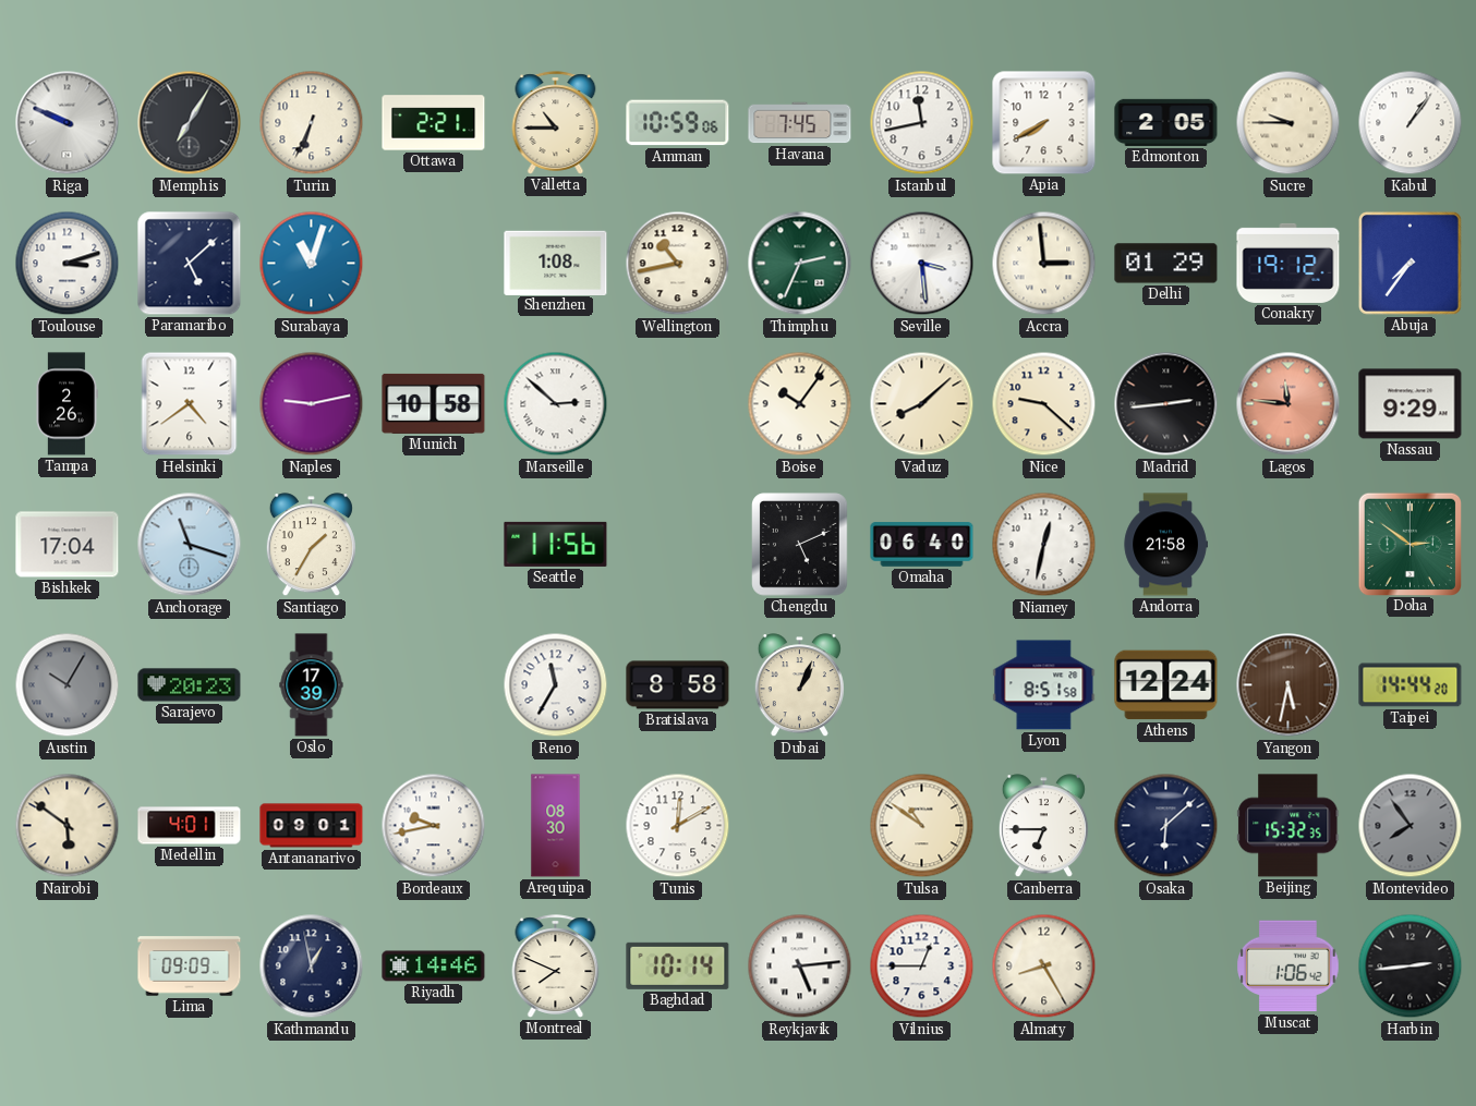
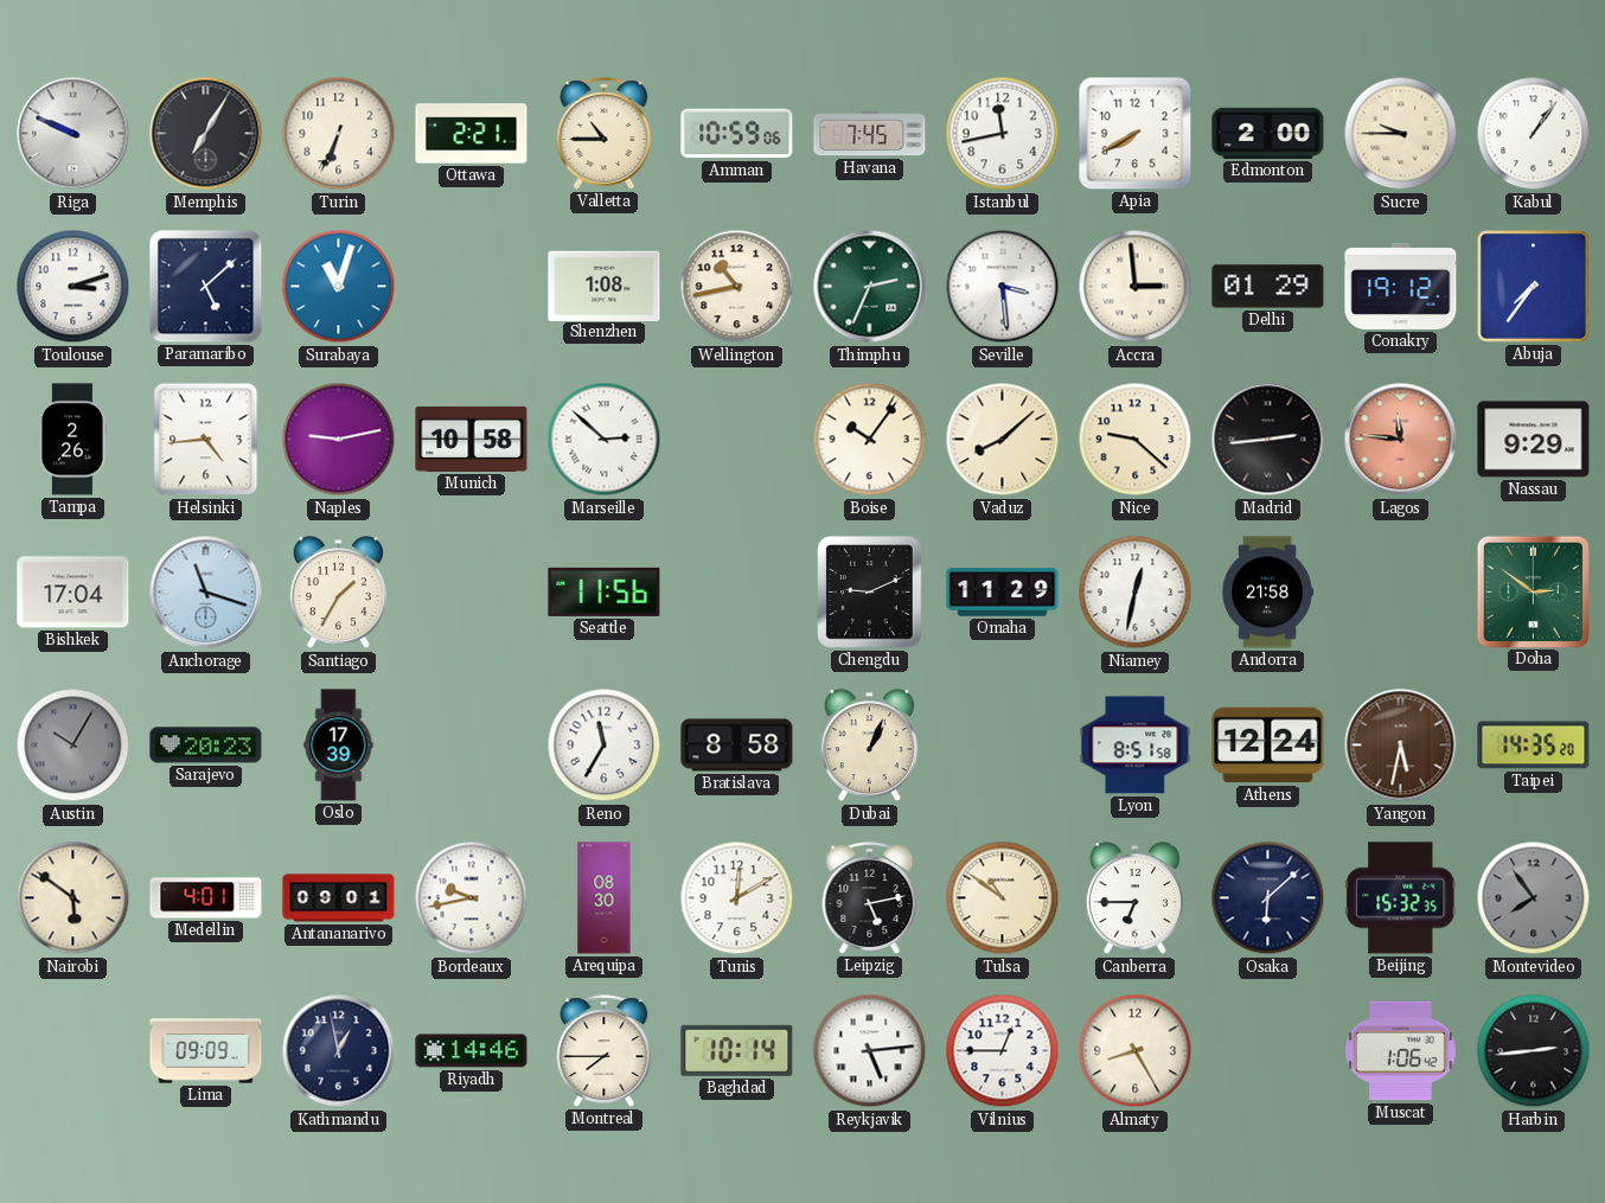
Edmonton: 2:05 -> 2:00 (1268, 133)
Helsinki: 4:39 -> 4:44 (206, 440)
Chengdu: 5:11 -> 9:11 (870, 593)
Omaha: 06:40 -> 11:29 (1003, 593)
Taipei: 14:44 -> 14:35 (1534, 746)
Leipzig: none -> 5:13 (870, 898)
Montreal: 7:49 -> 7:45 (605, 1051)
